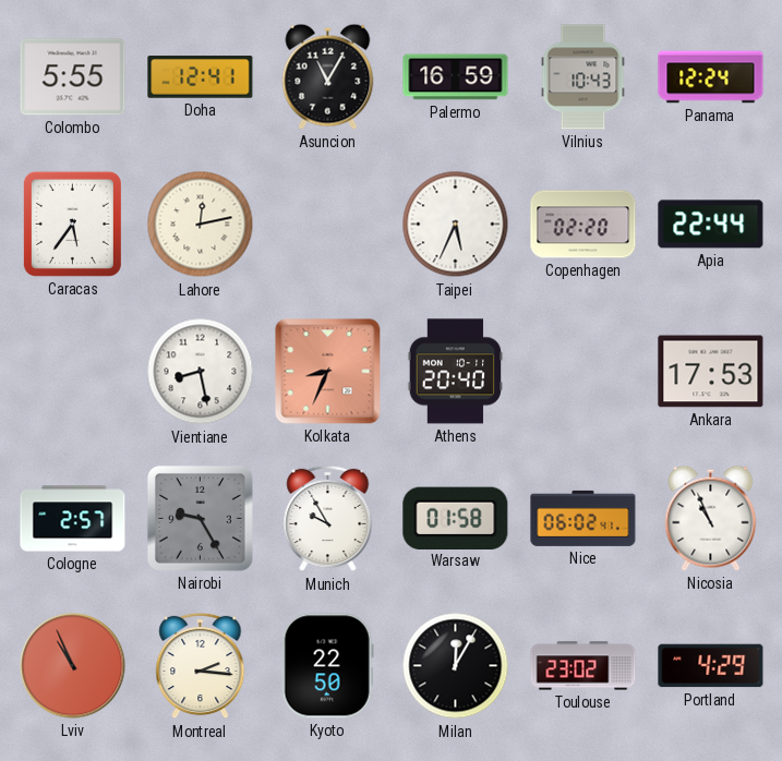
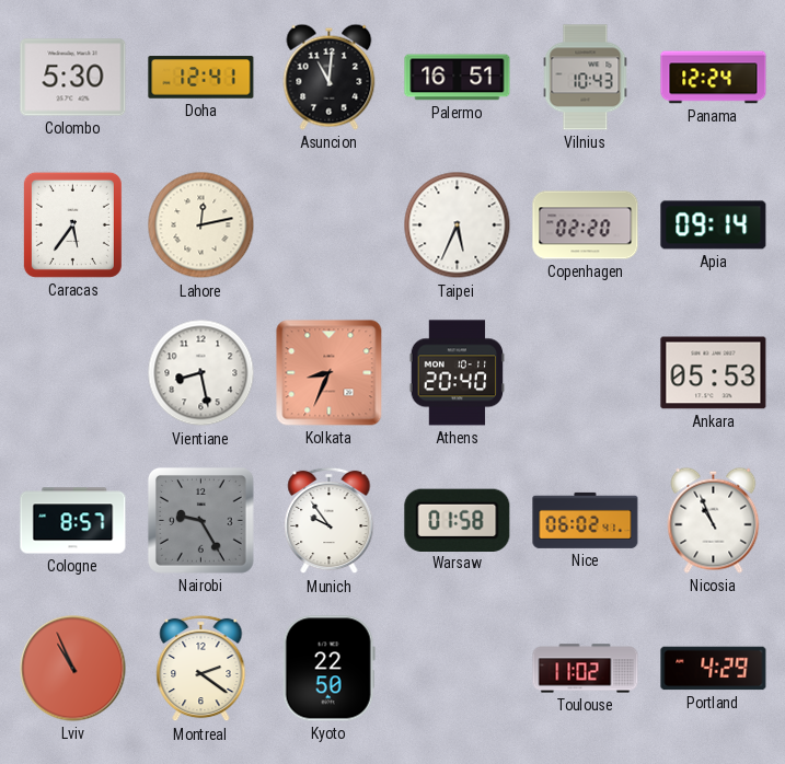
Colombo: 5:55 -> 5:30 (73, 78)
Asuncion: 11:05 -> 11:01 (330, 77)
Palermo: 16:59 -> 16:51 (458, 78)
Apia: 22:44 -> 09:14 (714, 225)
Ankara: 17:53 -> 05:53 (714, 373)
Cologne: 2:57 -> 8:57 (73, 521)
Munich: 9:55 -> 9:54 (330, 521)
Montreal: 2:16 -> 2:21 (201, 669)
Milan: 12:05 -> none (456, 666)
Toulouse: 23:02 -> 11:02 (586, 669)
